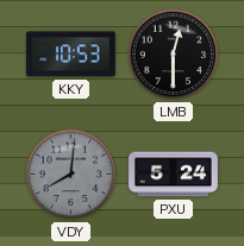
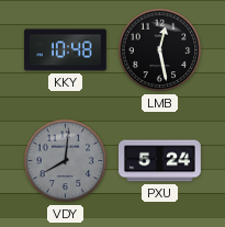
KKY: 10:53 -> 10:48 (65, 50)
LMB: 12:30 -> 12:28 (160, 50)
